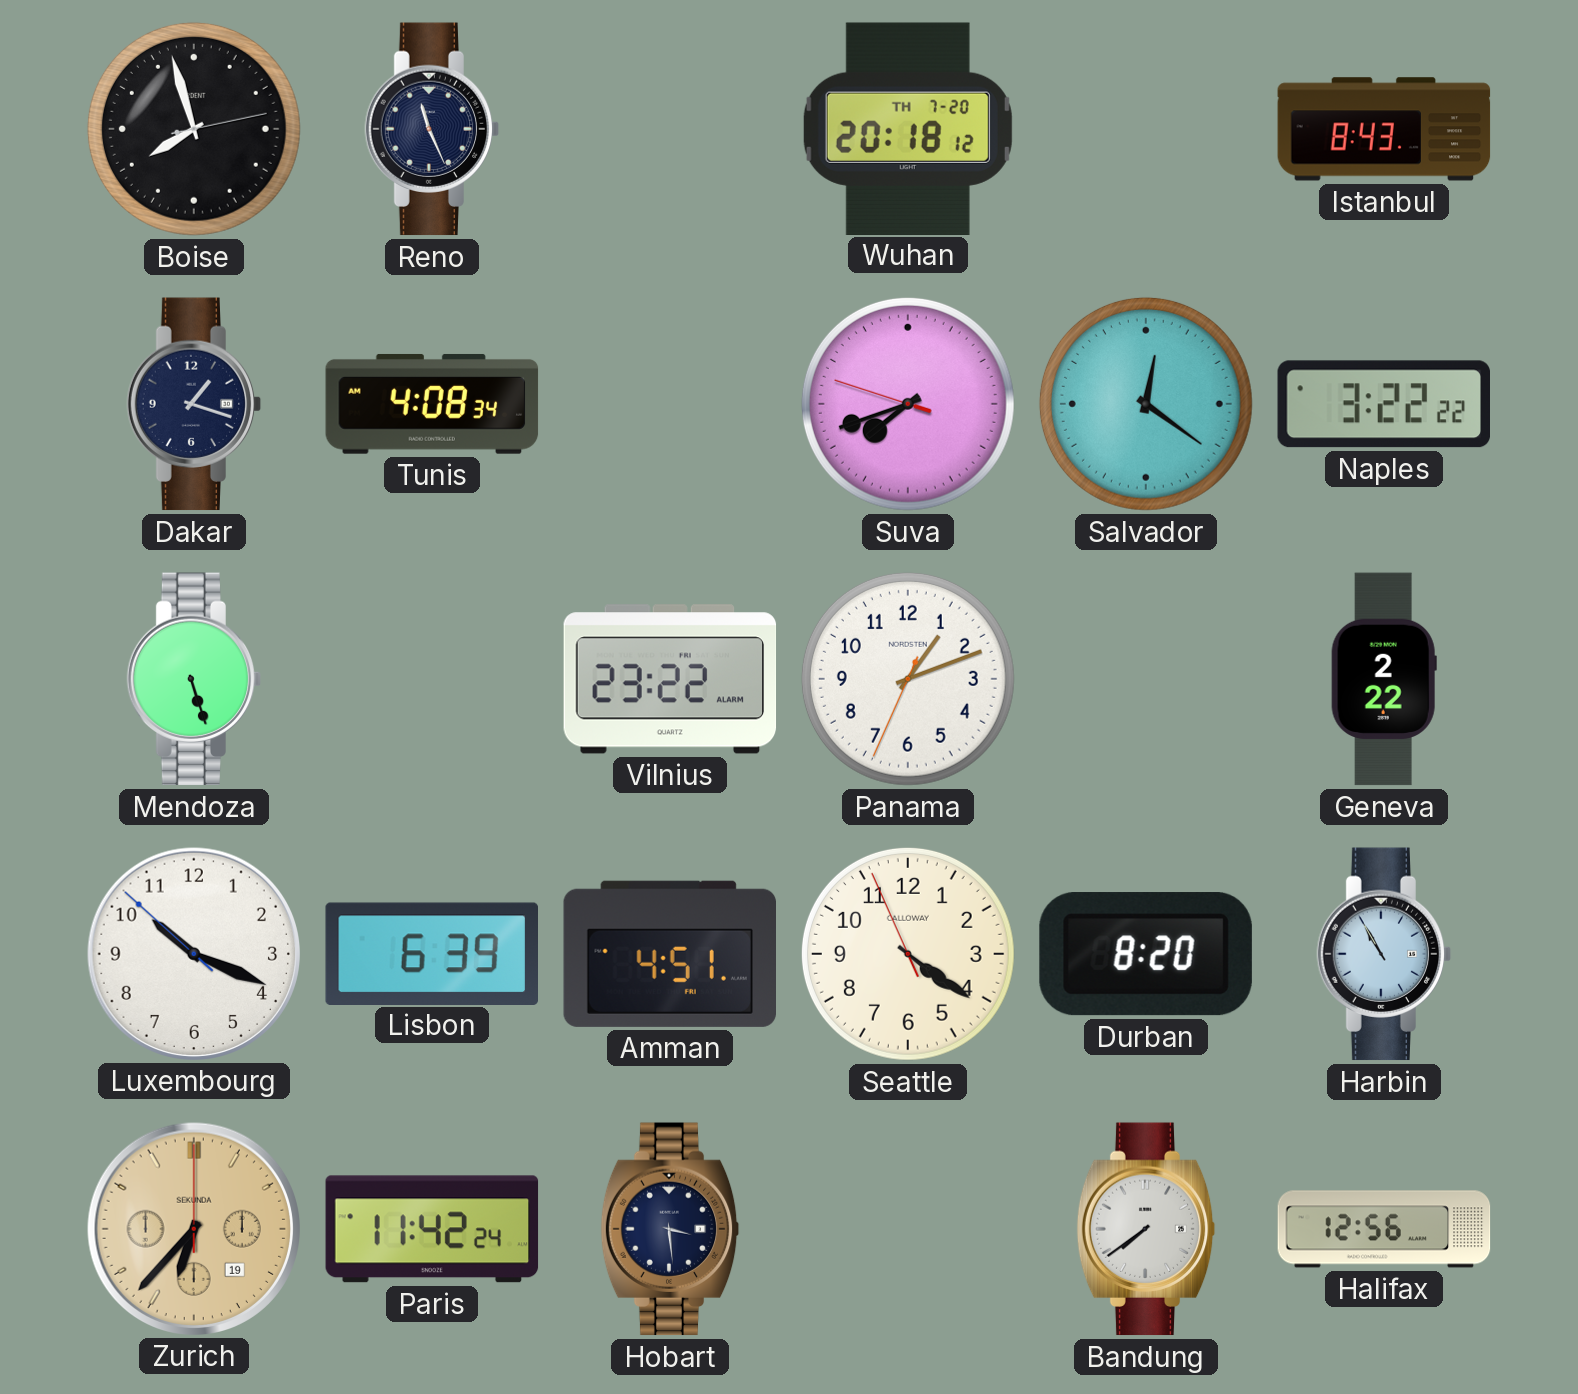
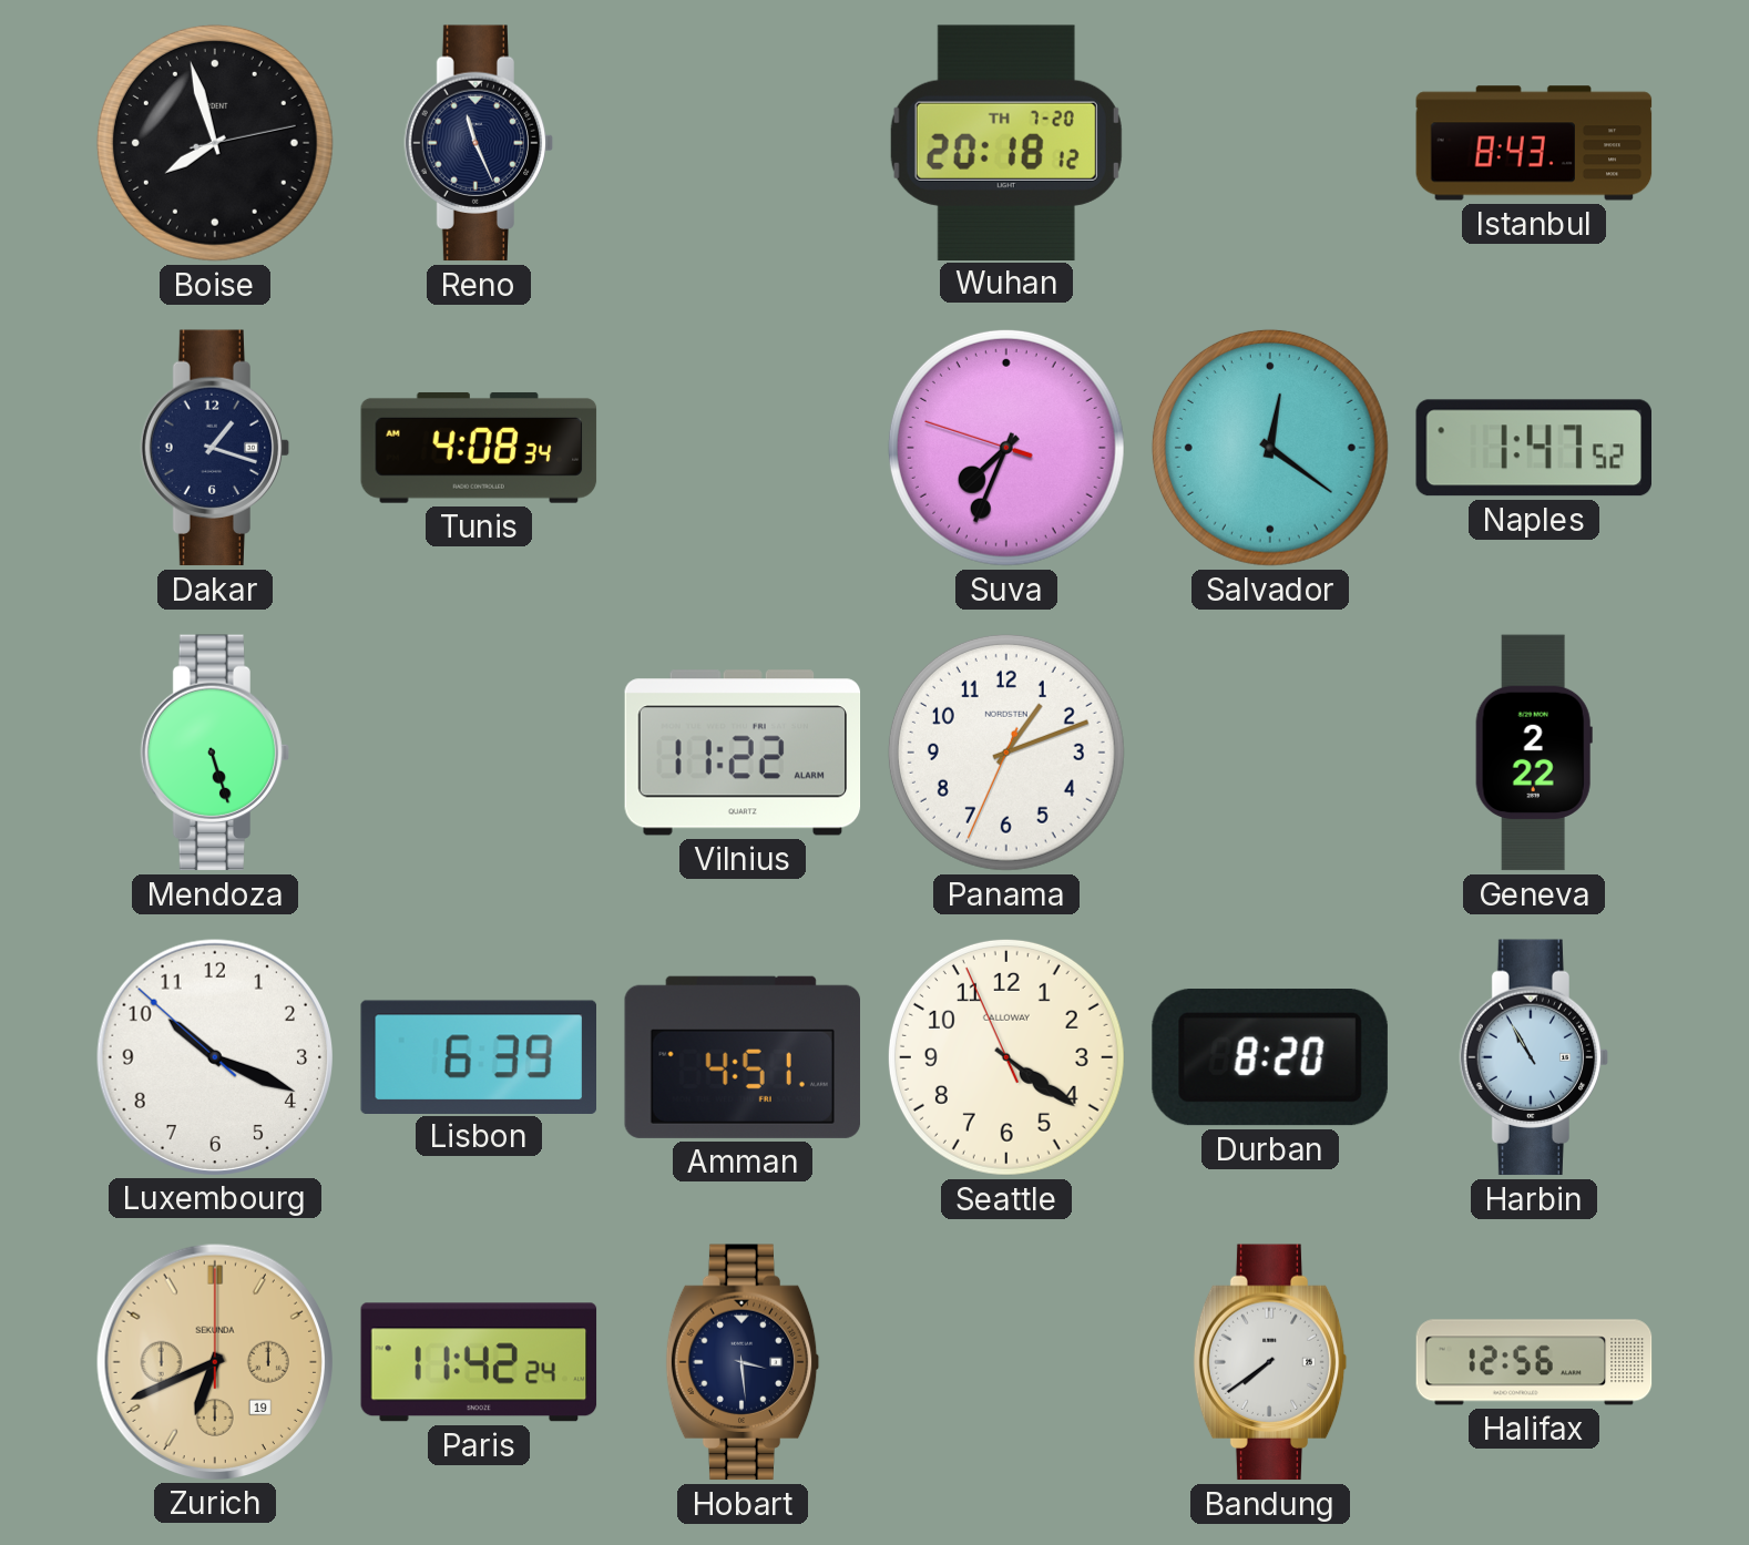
Suva: 7:41 -> 7:33 (1006, 448)
Naples: 3:22 -> 1:47 (1534, 448)
Vilnius: 23:22 -> 11:22 (743, 753)
Zurich: 6:37 -> 6:41 (214, 1361)
